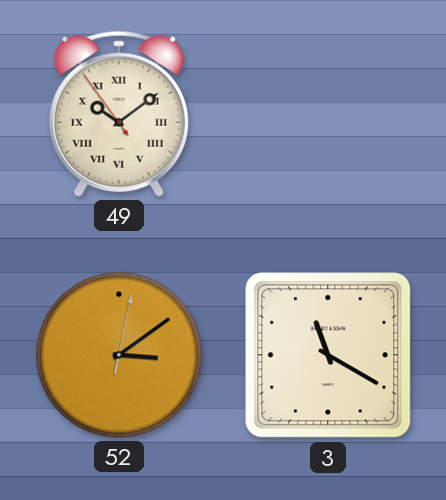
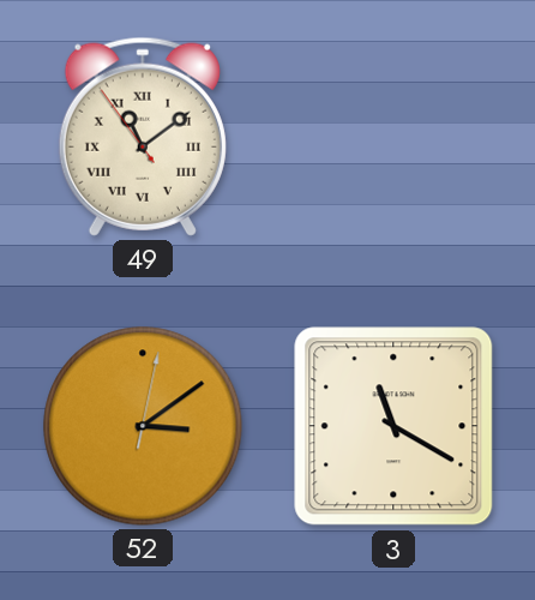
49: 10:08 -> 11:08 (143, 137)
